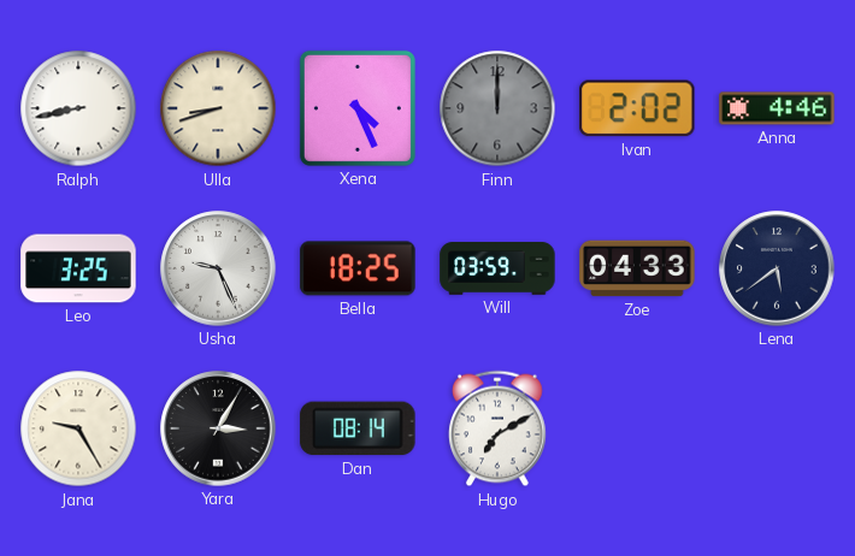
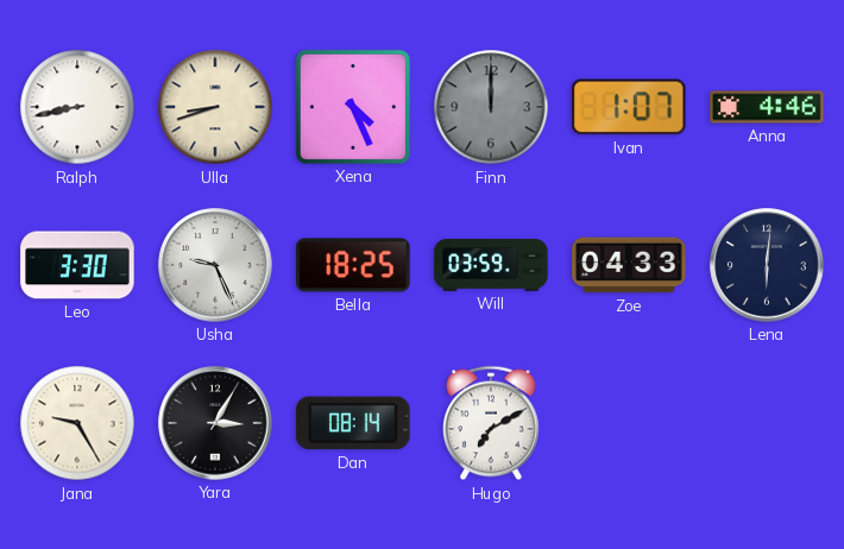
Ivan: 2:02 -> 1:07 (629, 107)
Leo: 3:25 -> 3:30 (77, 265)
Lena: 5:39 -> 6:01 (767, 265)
